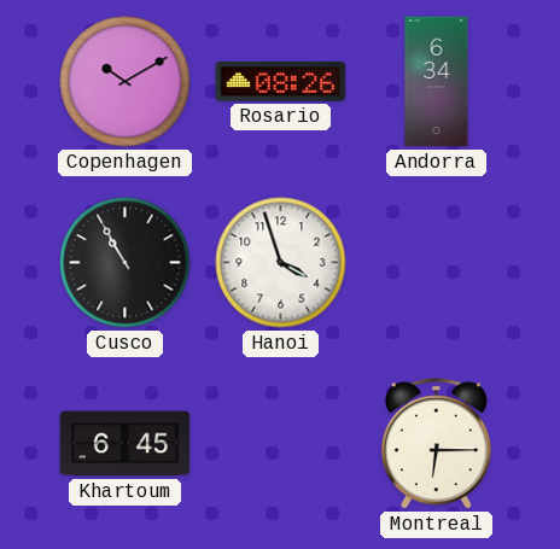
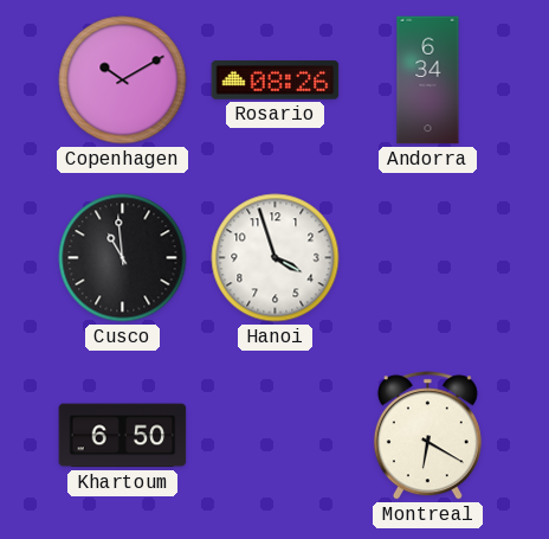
Cusco: 10:55 -> 10:59 (123, 258)
Khartoum: 6:45 -> 6:50 (123, 436)
Montreal: 6:15 -> 6:20 (427, 436)
